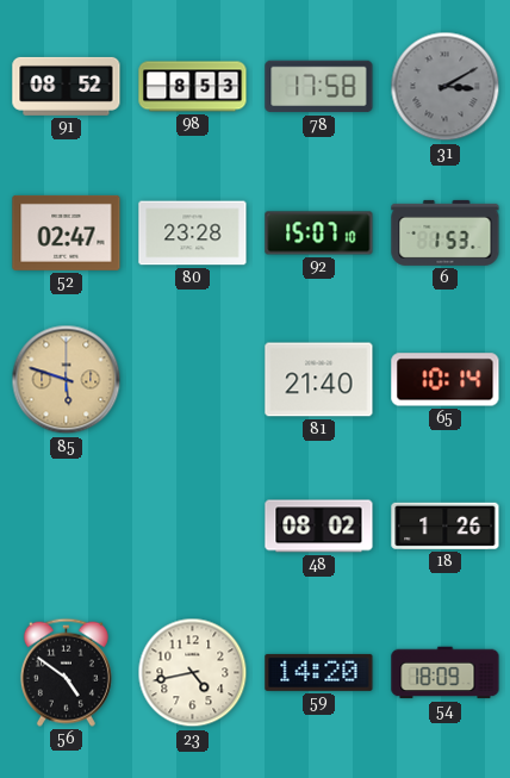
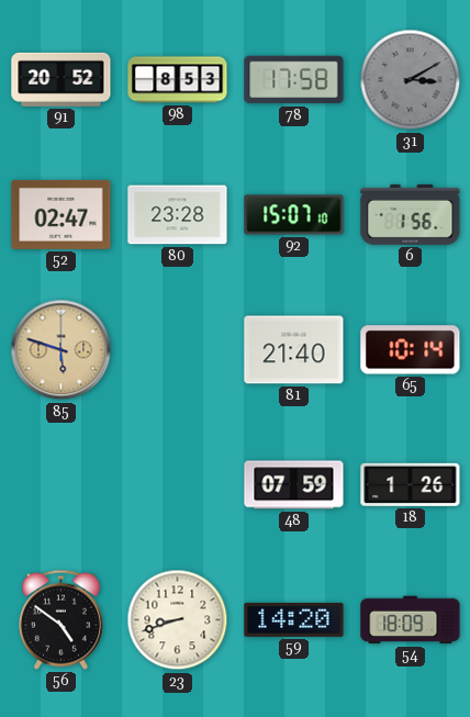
91: 08:52 -> 20:52 (61, 79)
6: 1:53 -> 1:56 (411, 214)
48: 08:02 -> 07:59 (294, 485)
23: 4:43 -> 8:42 (178, 620)
